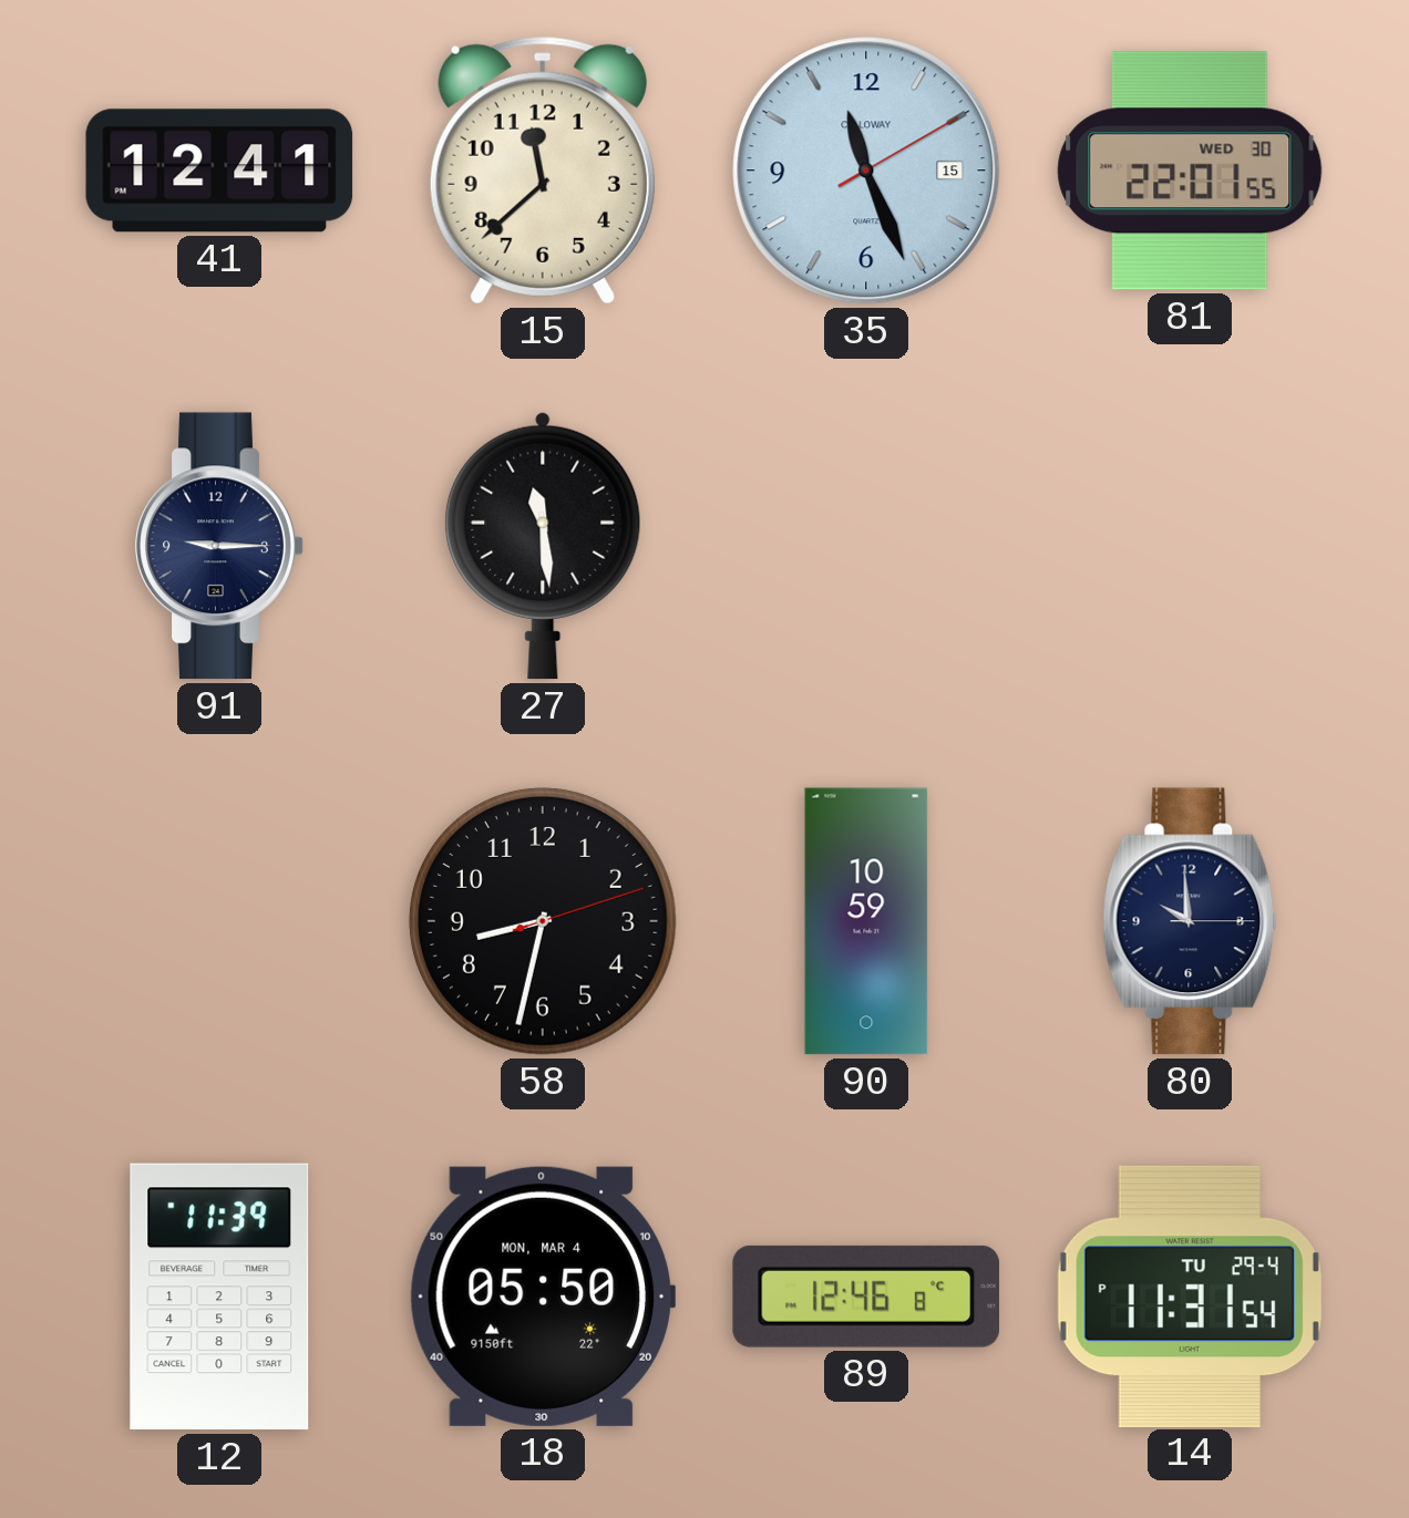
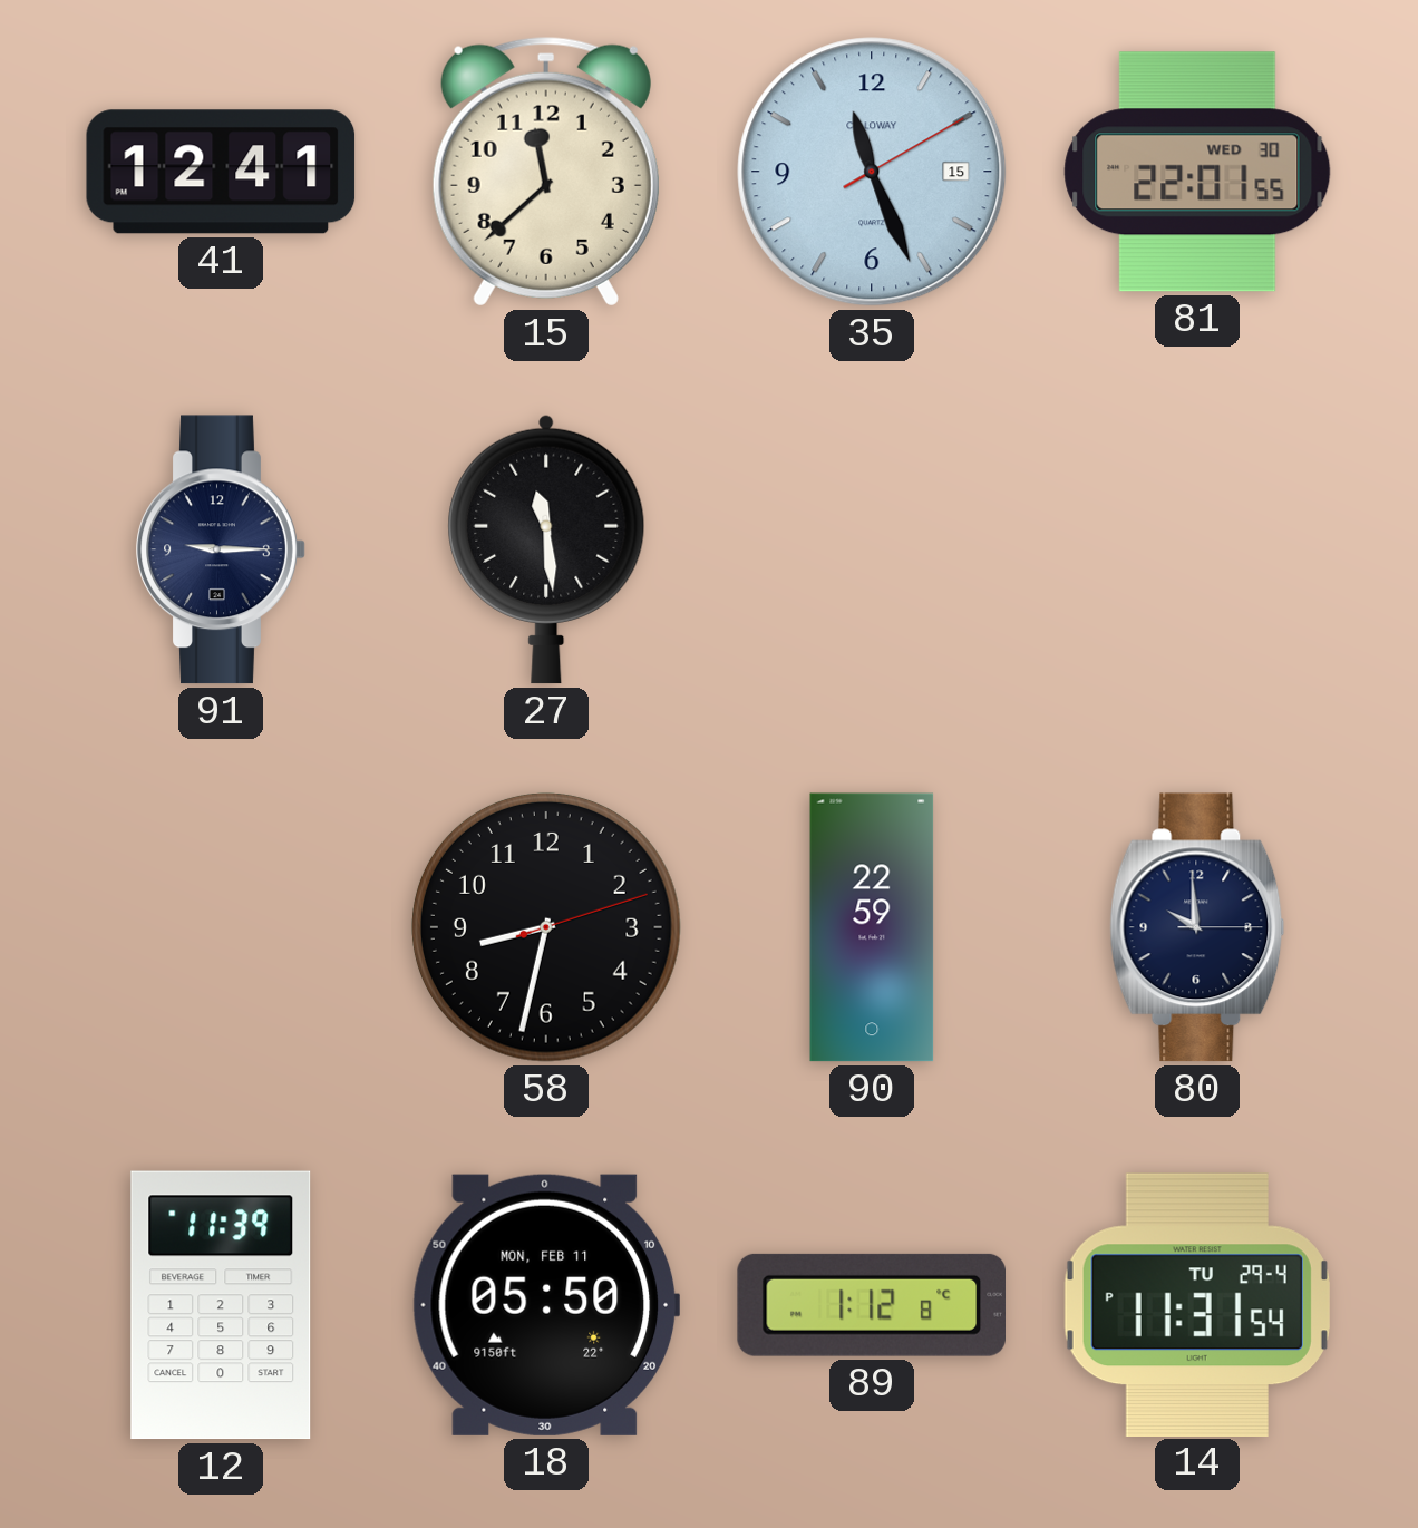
90: 10:59 -> 22:59 (872, 927)
18 date: MON, MAR 4 -> MON, FEB 11 (545, 1305)
89: 12:46 -> 1:12 (871, 1305)
